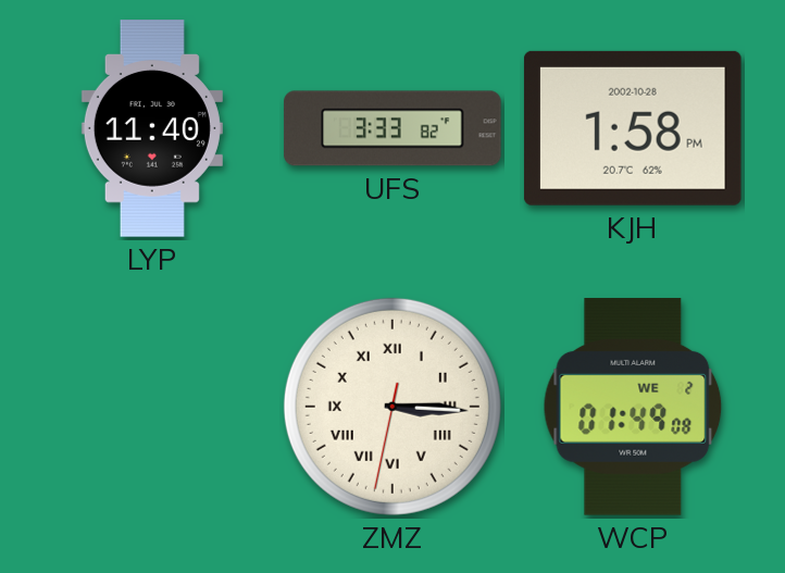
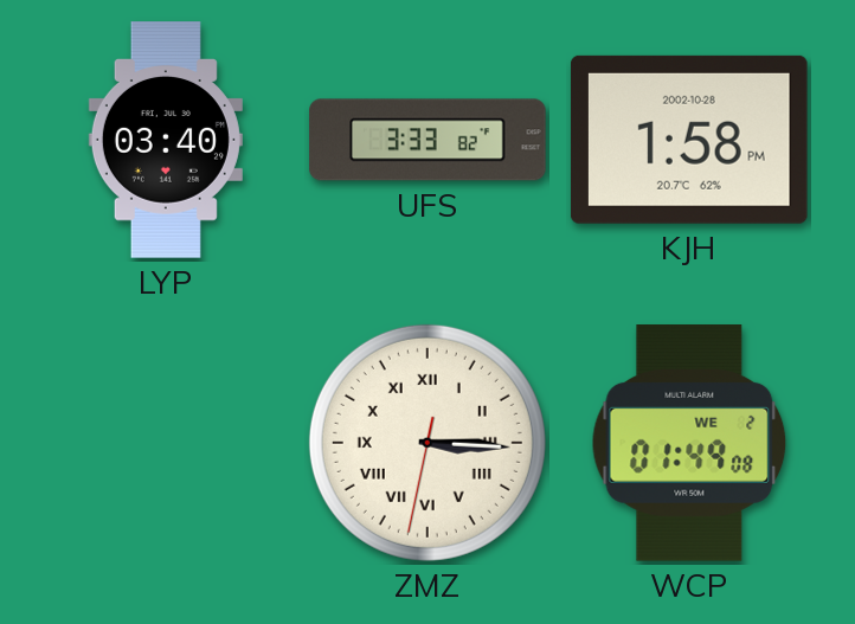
LYP: 11:40 -> 03:40 (166, 140)
